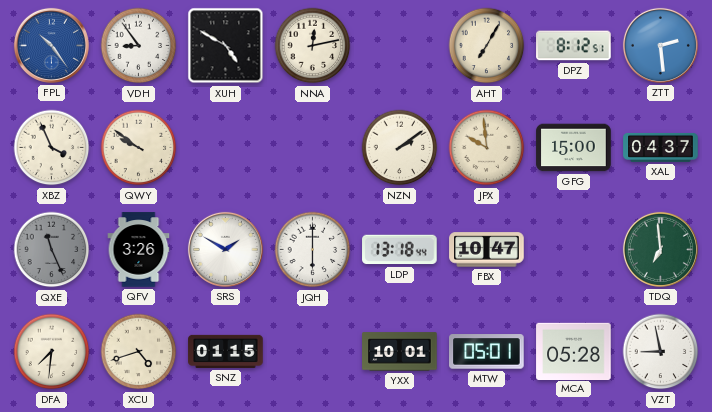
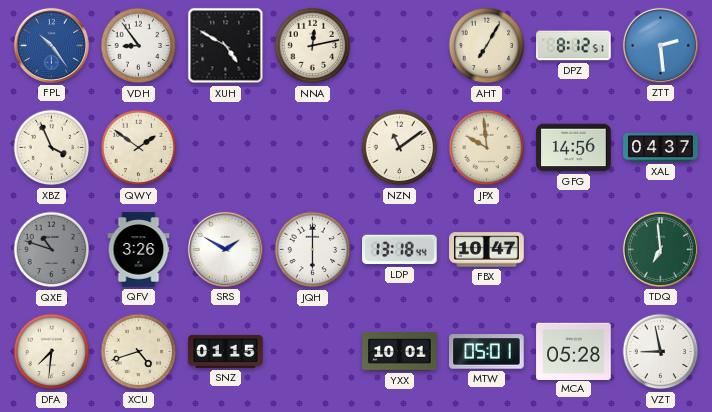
QWY: 9:51 -> 1:51 (139, 148)
NZN: 2:09 -> 11:09 (400, 148)
GFG: 15:00 -> 14:56 (574, 148)
QXE: 11:26 -> 10:48 (52, 250)
